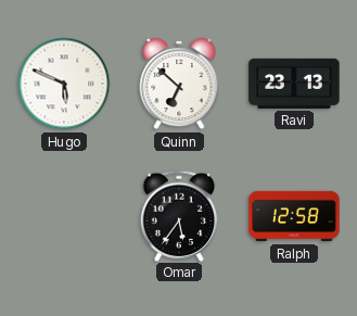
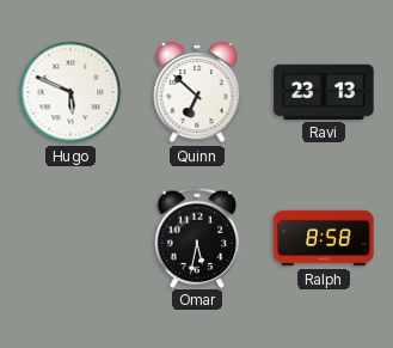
Omar: 5:36 -> 5:32 (197, 237)
Ralph: 12:58 -> 8:58 (324, 238)
